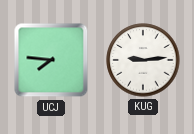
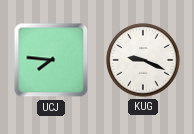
KUG: 9:14 -> 9:19 (143, 60)
